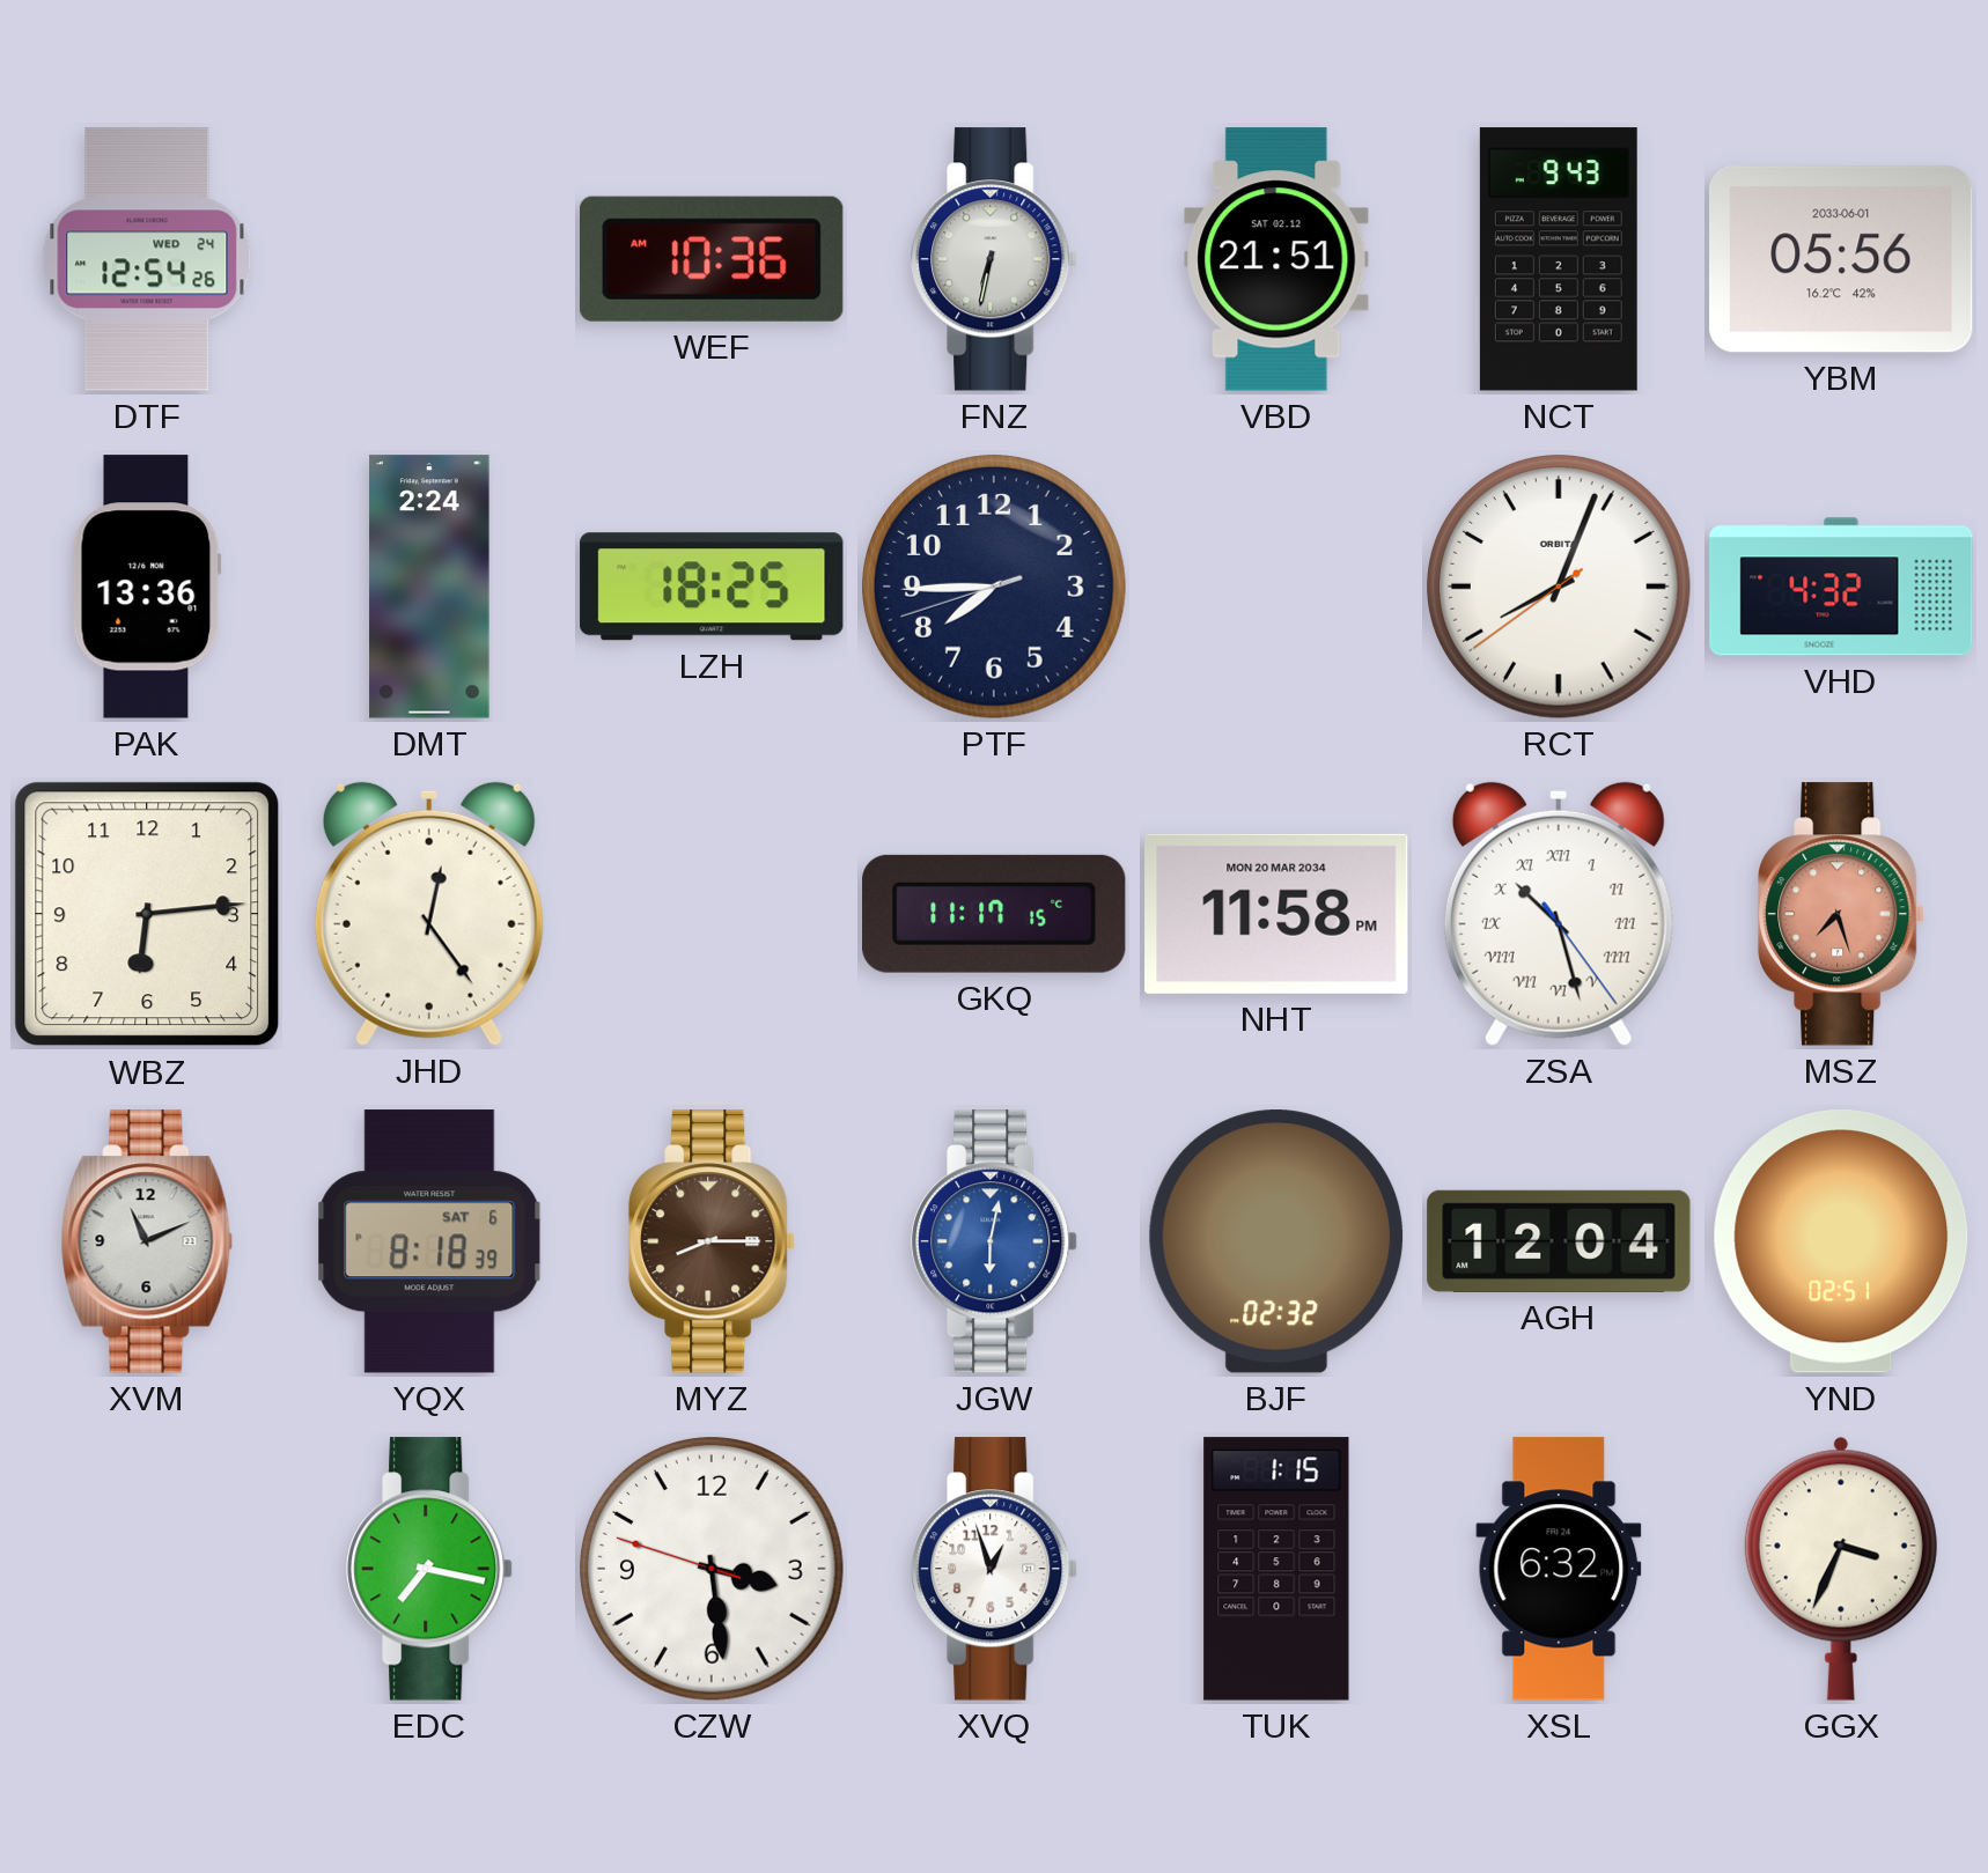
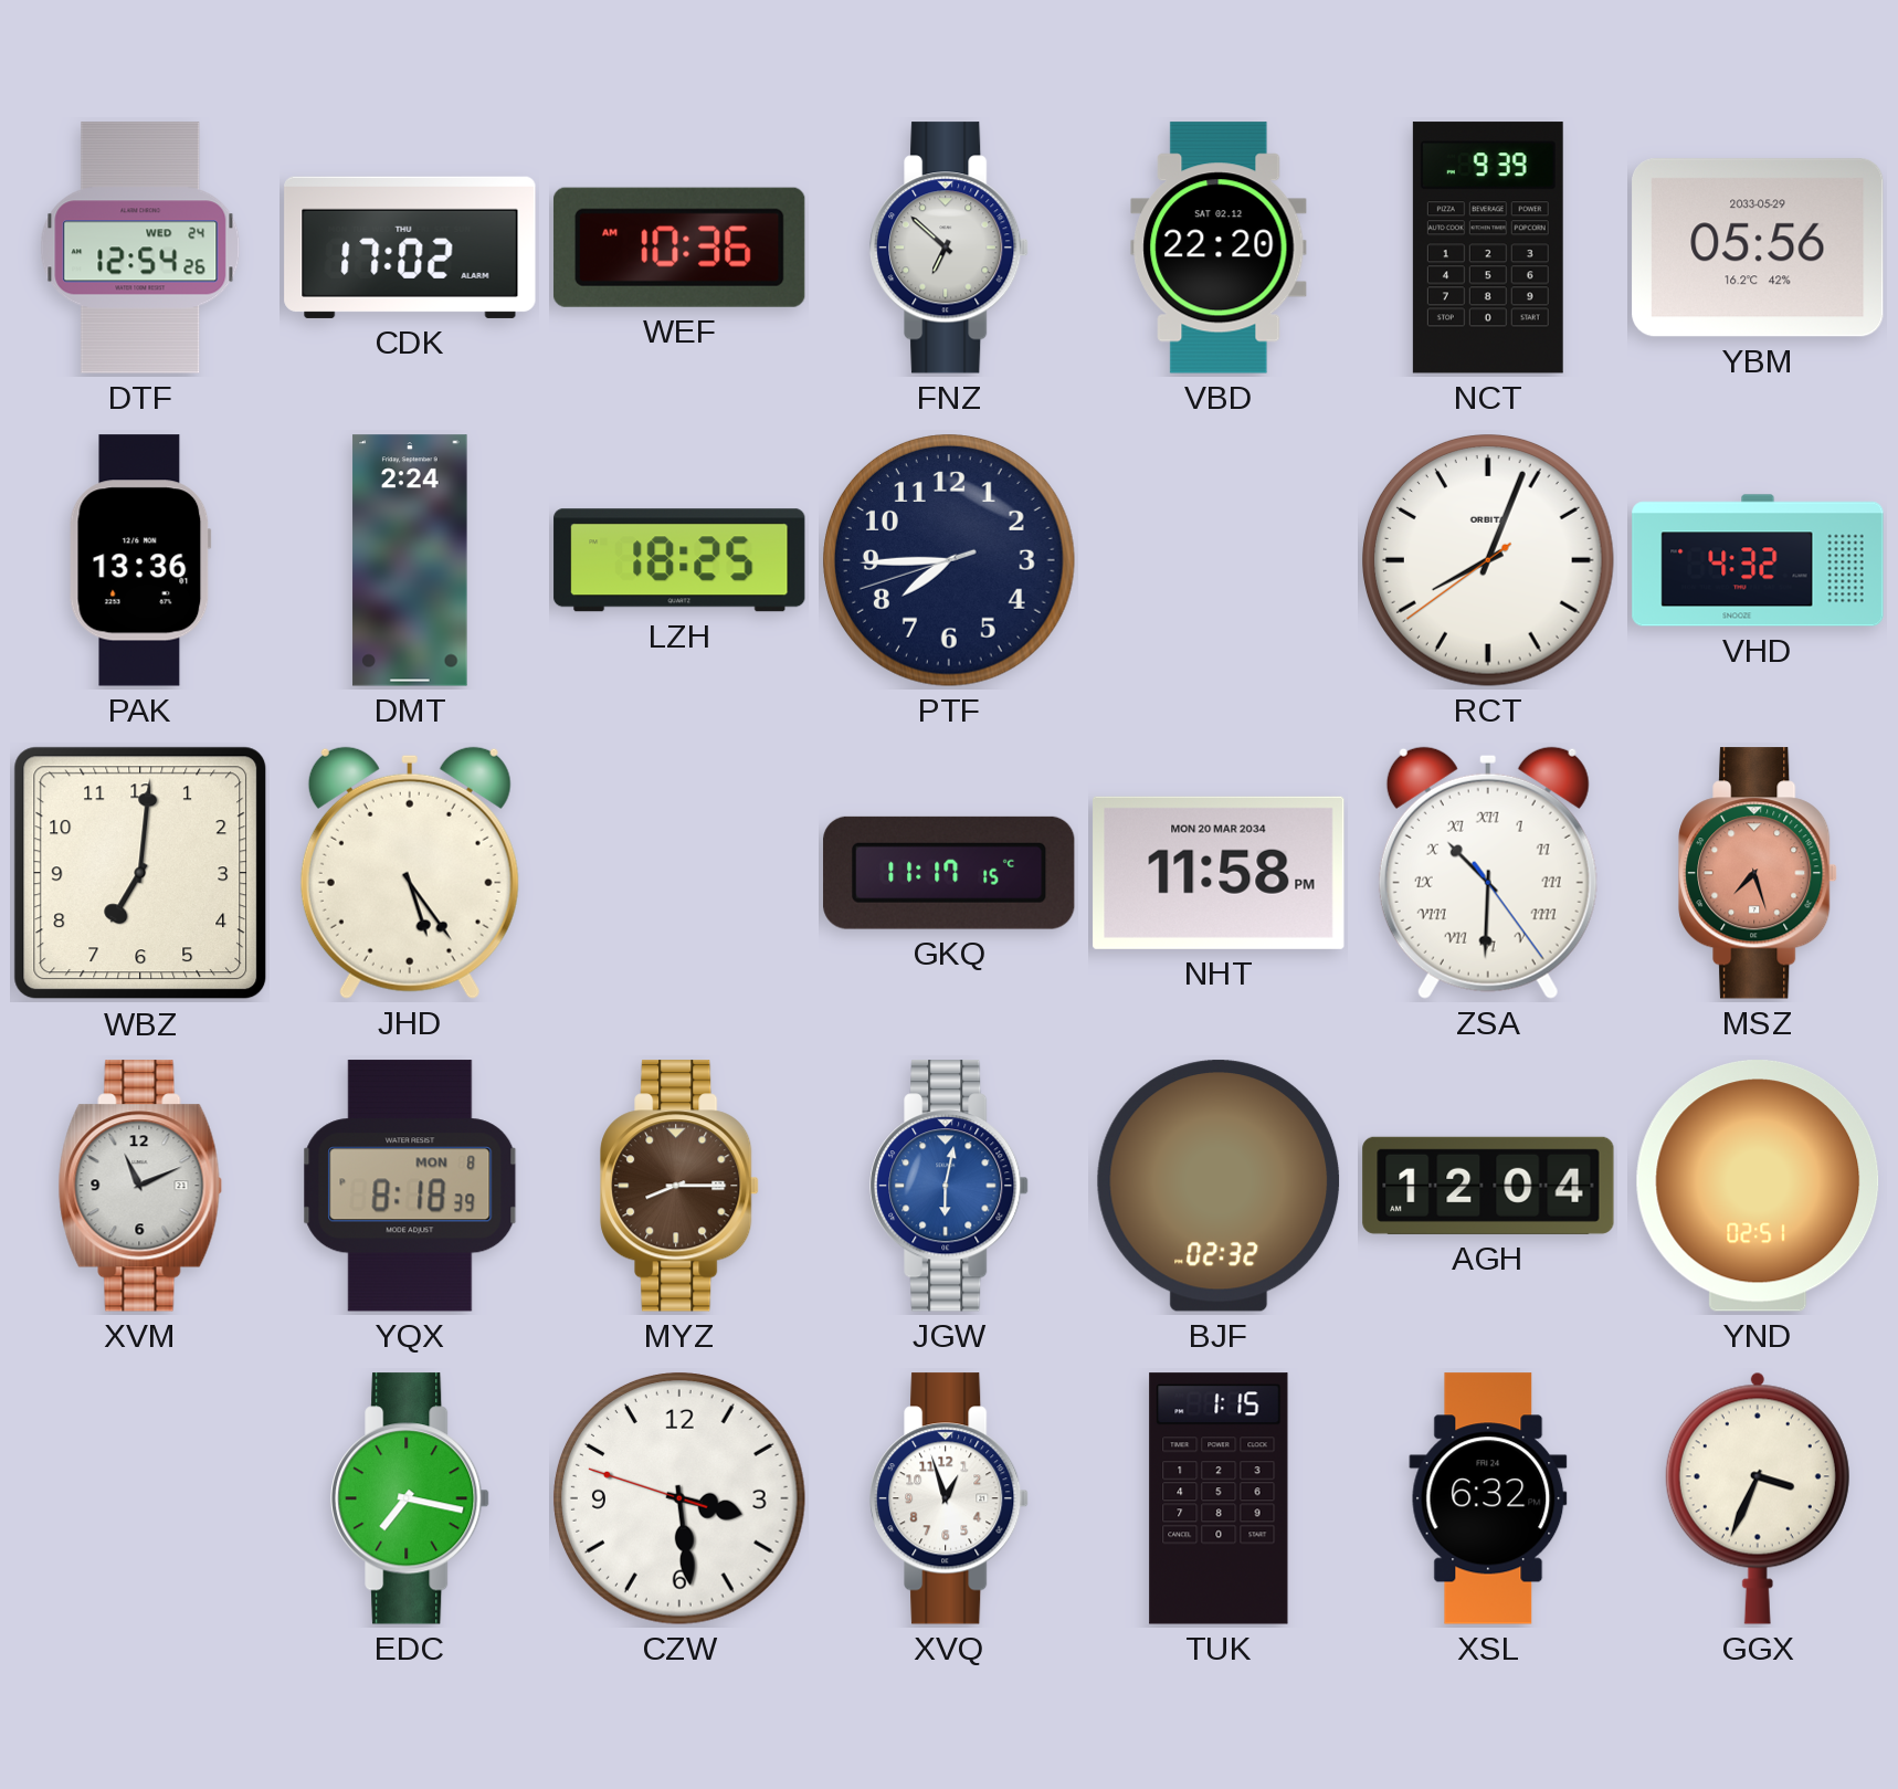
CDK: none -> 17:02 (410, 248)
FNZ: 6:32 -> 6:52 (949, 248)
VBD: 21:51 -> 22:20 (1219, 248)
NCT: 9:43 -> 9:39 (1488, 248)
YBM date: 2033-06-01 -> 2033-05-29 (1758, 248)
WBZ: 6:14 -> 7:01 (140, 873)
JHD: 12:24 -> 5:24 (410, 873)
ZSA: 10:27 -> 10:30 (1488, 873)
YQX date: SAT 6 -> MON 8 (410, 1186)
